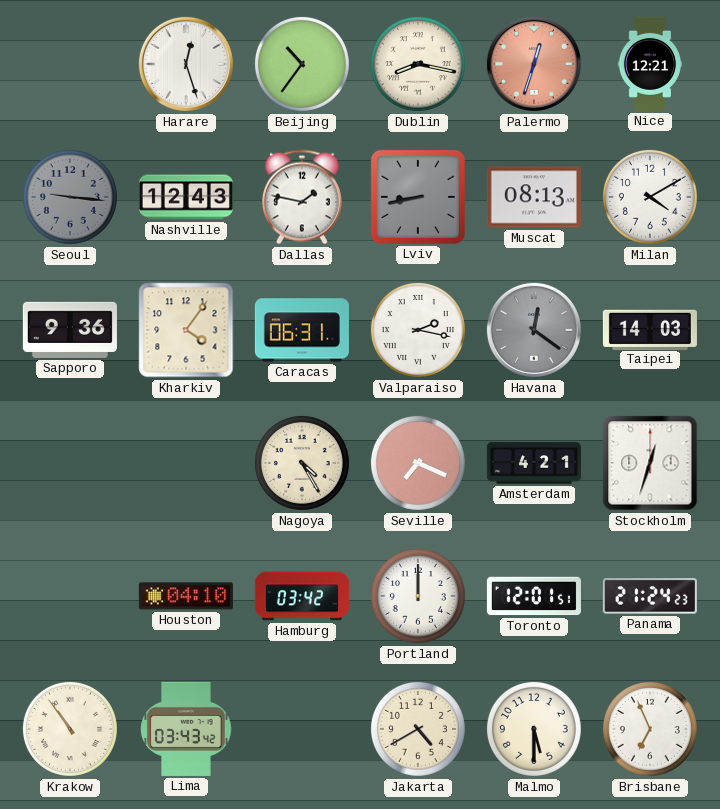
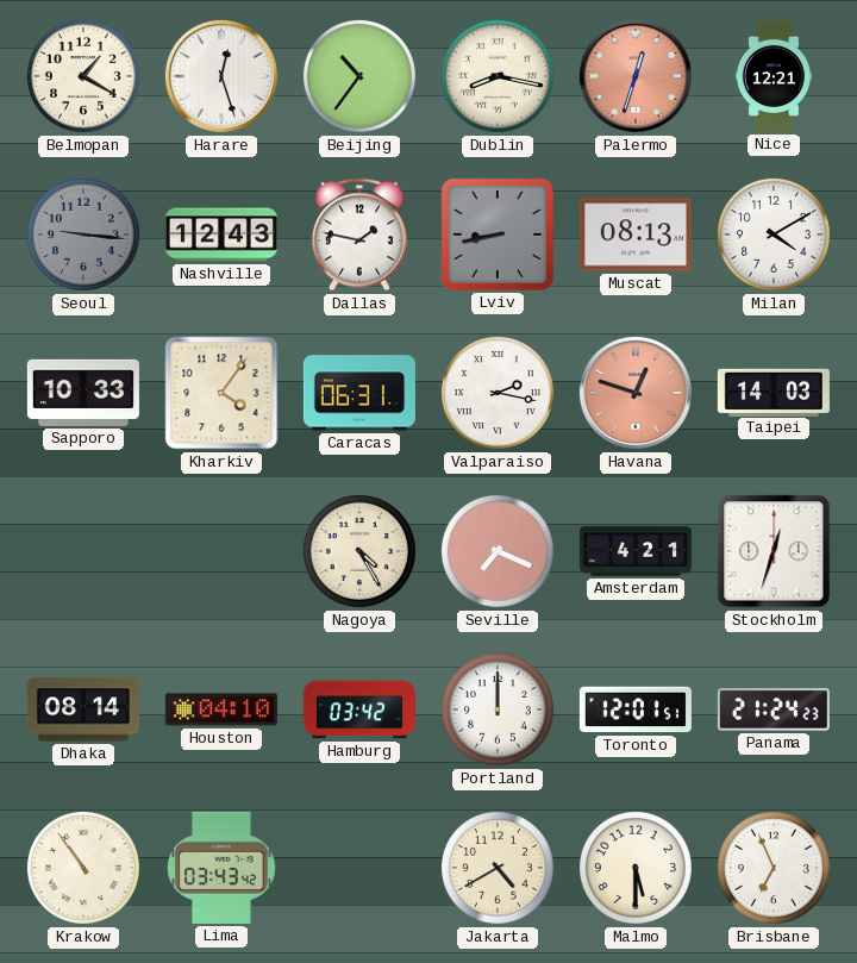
Belmopan: none -> 1:20 (83, 76)
Sapporo: 9:36 -> 10:33 (83, 393)
Havana: 12:21 -> 12:48 (636, 393)
Havana dial: grey -> salmon (636, 393)
Dhaka: none -> 08:14 (83, 709)
